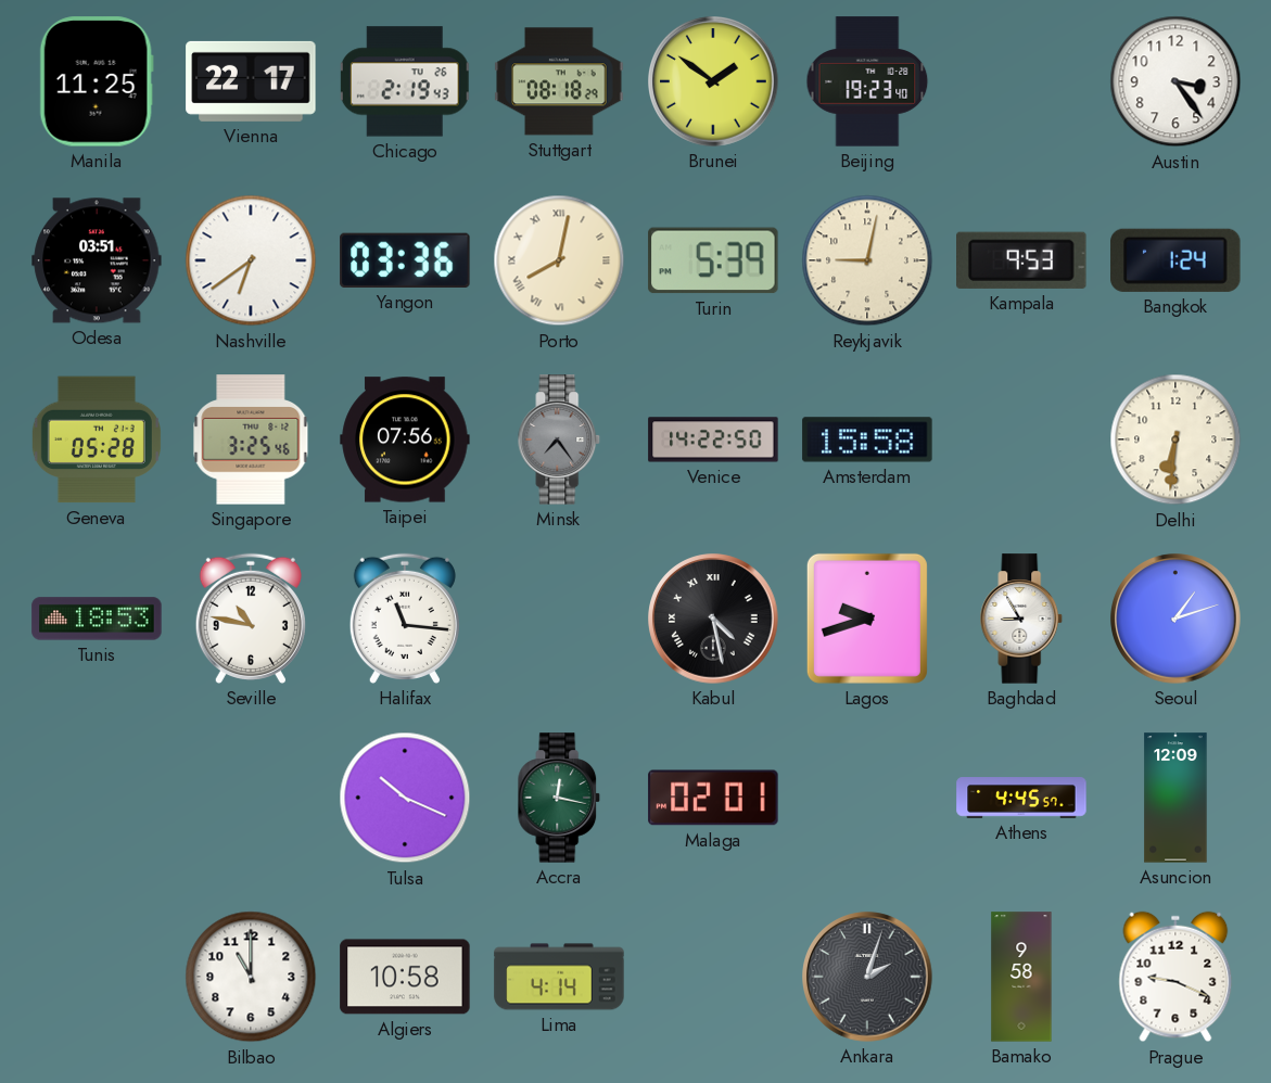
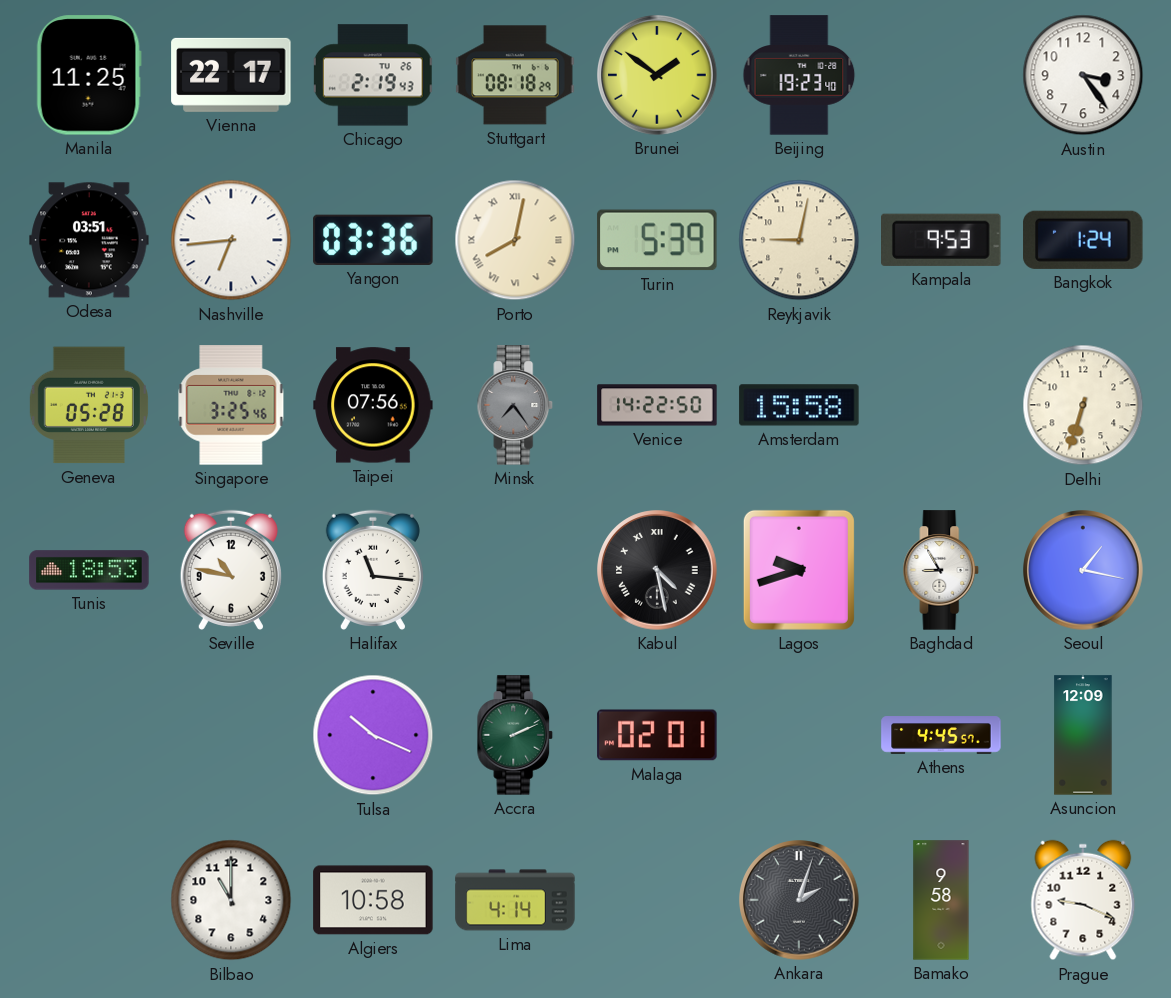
Nashville: 6:39 -> 6:44 (231, 240)
Delhi: 6:31 -> 6:33 (1083, 405)
Seoul: 1:12 -> 1:17 (1083, 570)
Accra: 12:17 -> 2:11 (515, 735)
